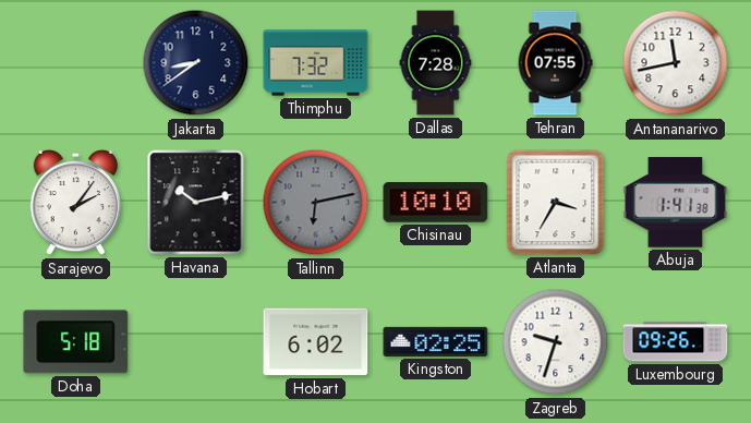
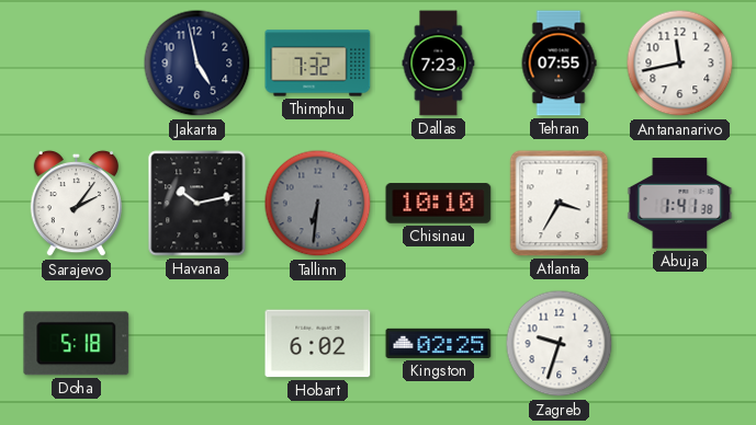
Jakarta: 8:39 -> 4:58 (198, 64)
Dallas: 7:28 -> 7:23 (439, 64)
Tallinn: 6:13 -> 6:31 (318, 204)
Luxembourg: 09:26 -> none (676, 342)
